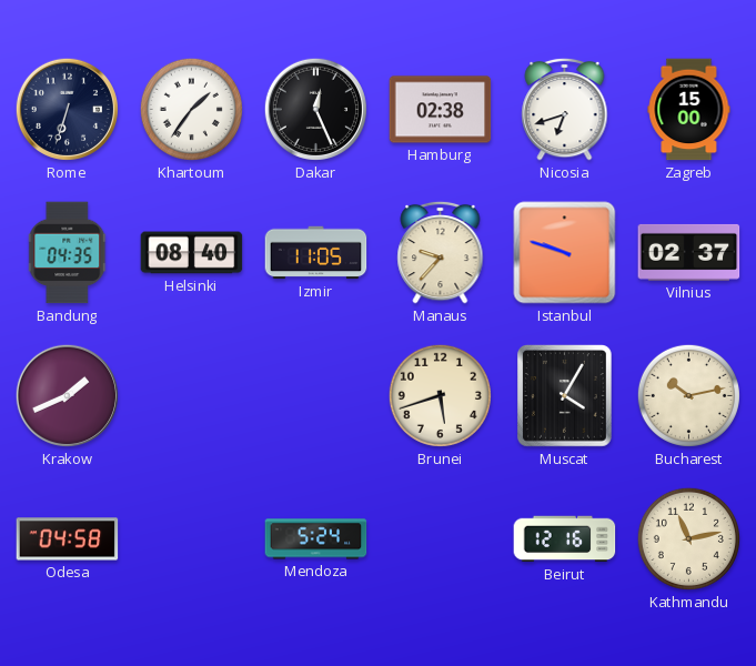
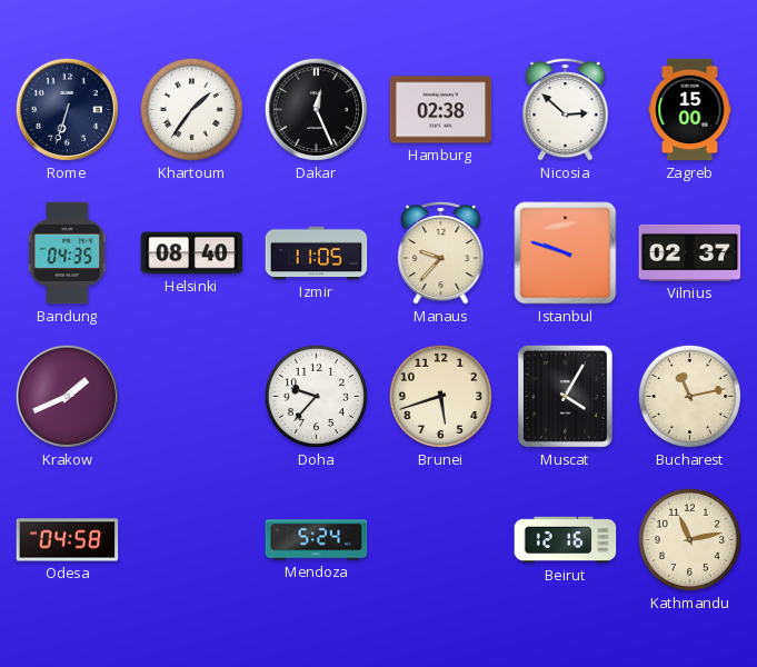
Nicosia: 6:42 -> 2:52 (566, 109)
Doha: none -> 9:37 (316, 396)
Bucharest: 10:13 -> 11:13 (689, 396)
